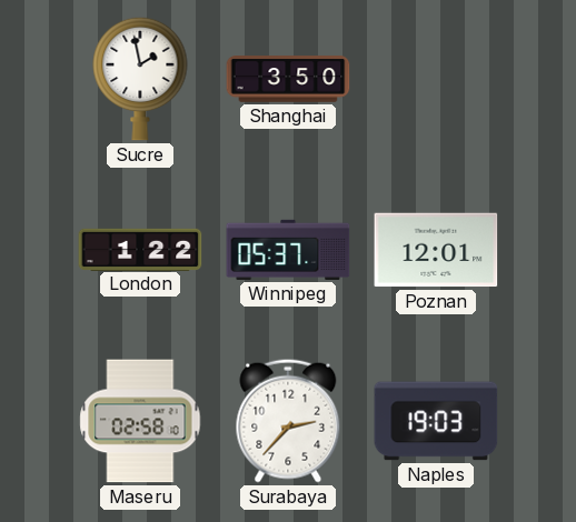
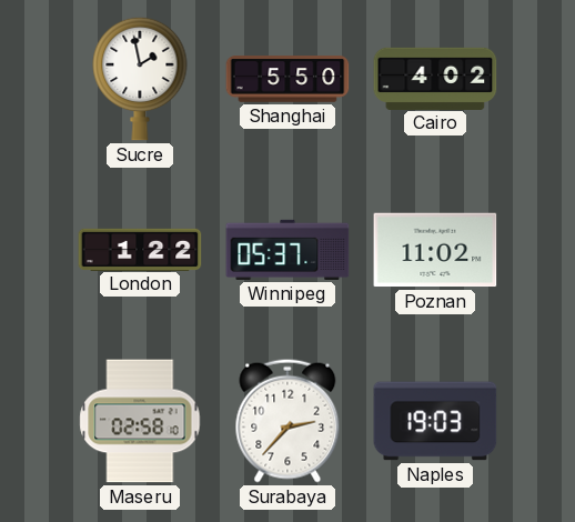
Shanghai: 3:50 -> 5:50 (287, 79)
Cairo: none -> 4:02 (435, 78)
Poznan: 12:01 -> 11:02 (435, 250)
